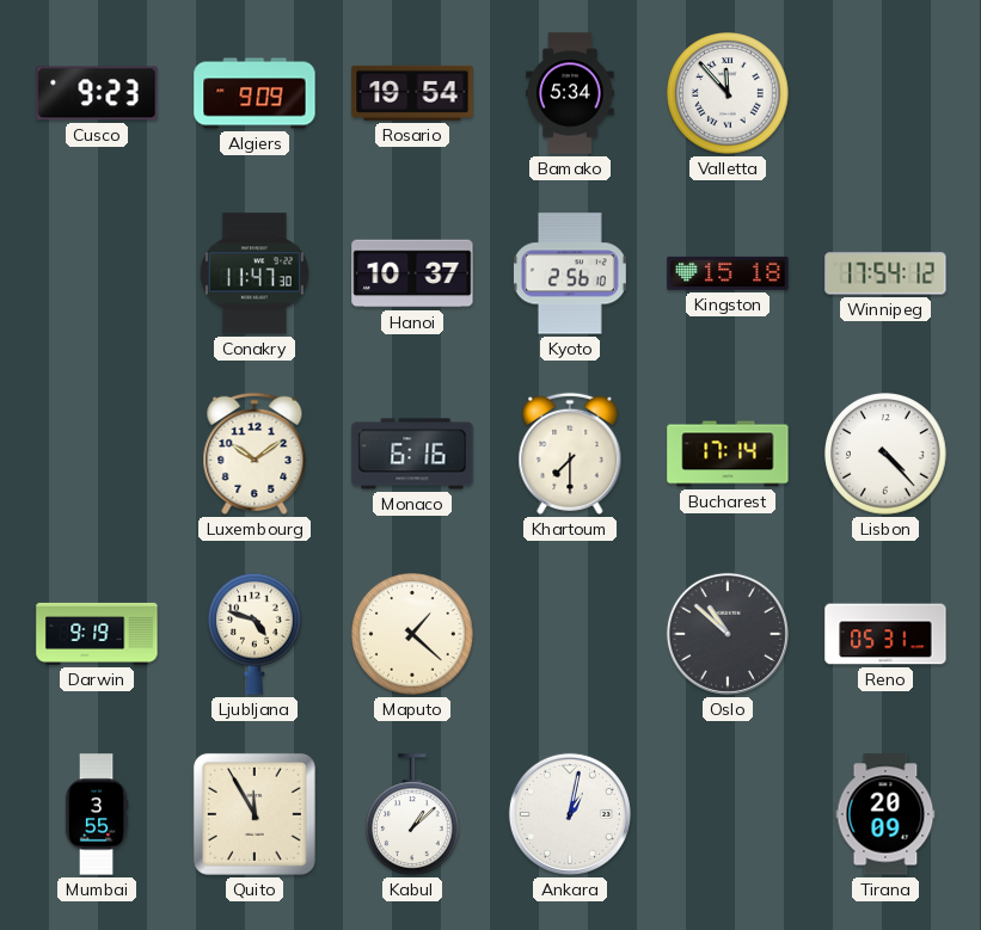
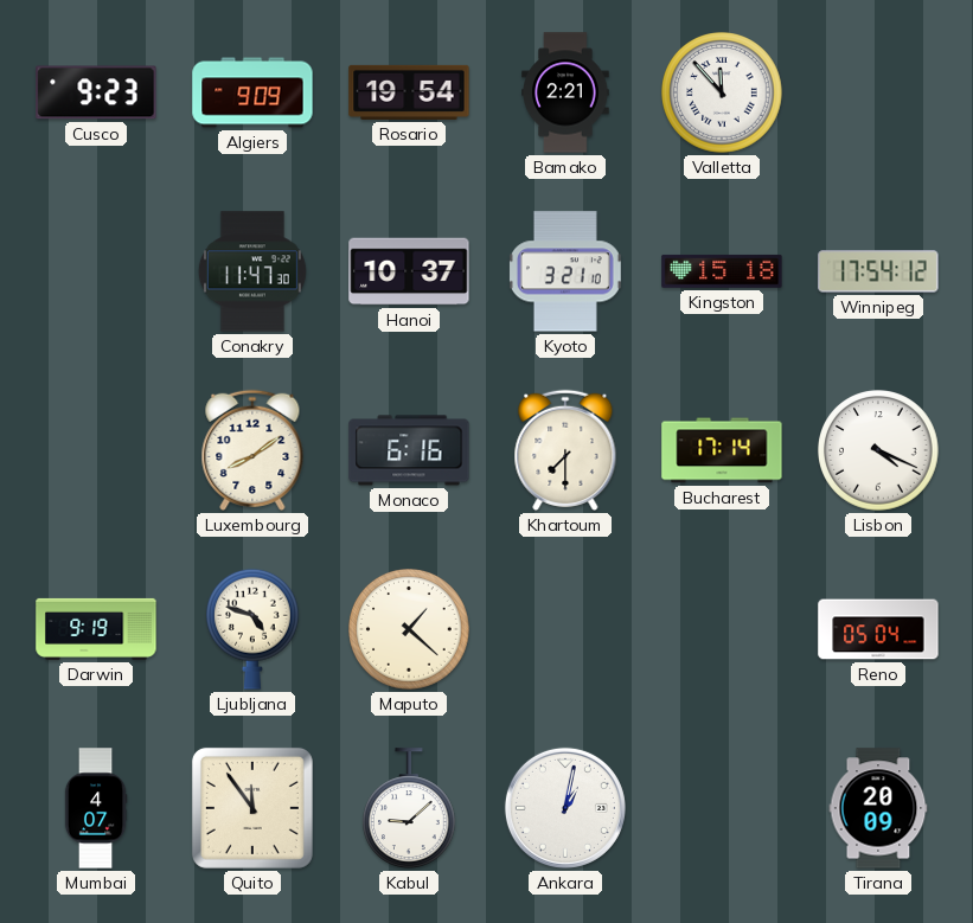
Bamako: 5:34 -> 2:21 (565, 92)
Kyoto: 2:56 -> 3:21 (565, 271)
Luxembourg: 10:09 -> 8:09 (252, 450)
Lisbon: 4:23 -> 4:19 (878, 450)
Oslo: 10:52 -> none (728, 634)
Reno: 05:31 -> 05:04 (878, 629)
Mumbai: 3:55 -> 4:07 (96, 808)
Quito: 11:55 -> 11:54 (252, 808)
Kabul: 1:08 -> 9:08 (410, 808)
